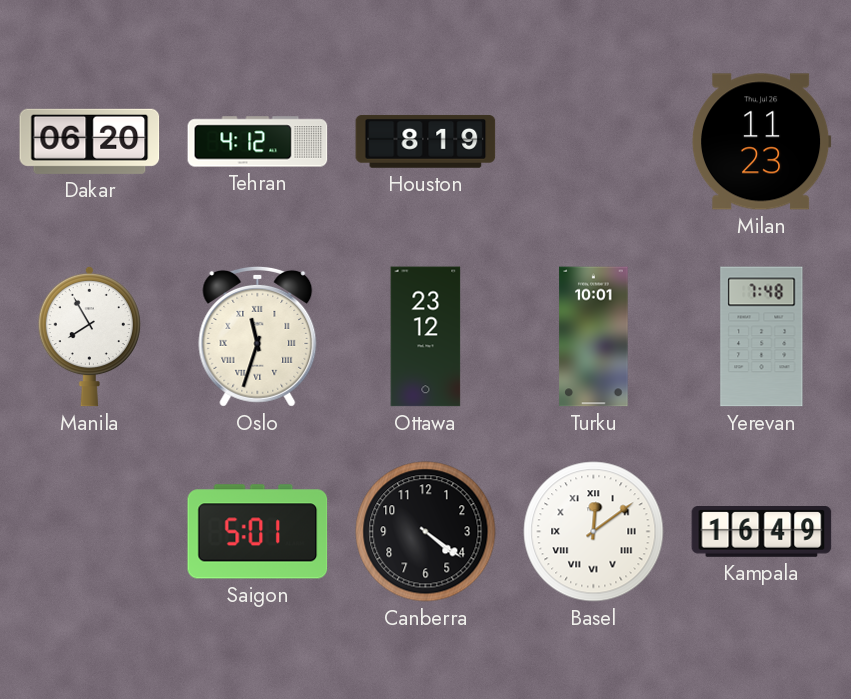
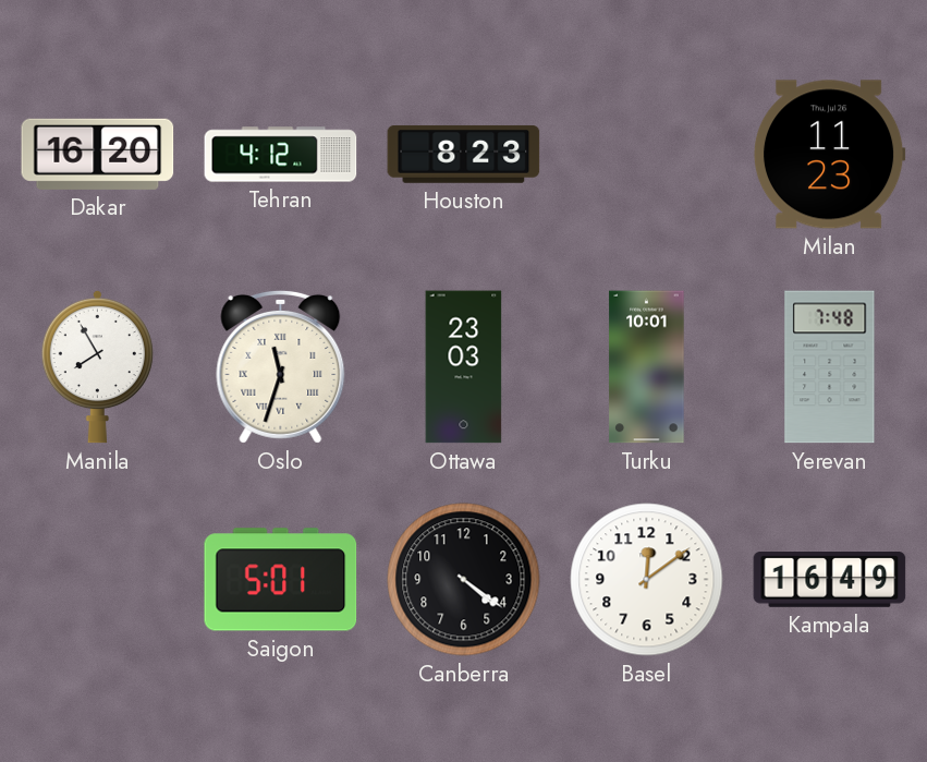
Dakar: 06:20 -> 16:20 (98, 154)
Houston: 8:19 -> 8:23 (464, 154)
Ottawa: 23:12 -> 23:03 (464, 367)
Basel numerals: Roman -> Arabic (647, 580)
